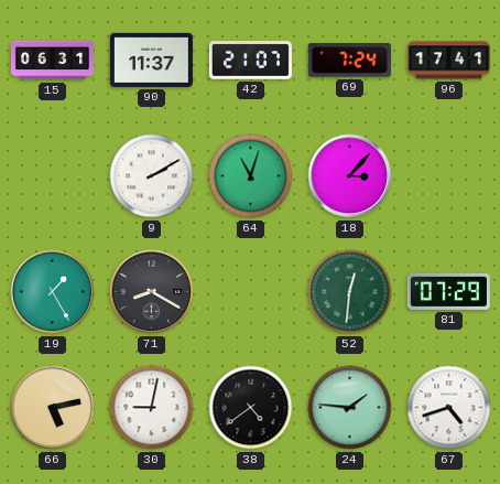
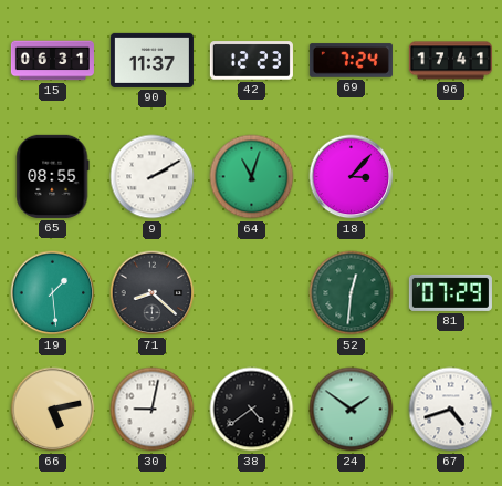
42: 21:07 -> 12:23 (251, 61)
65: none -> 08:55 (53, 176)
19: 1:25 -> 1:29 (53, 293)
71: 8:20 -> 8:22 (153, 293)
24: 1:46 -> 1:51 (352, 410)
